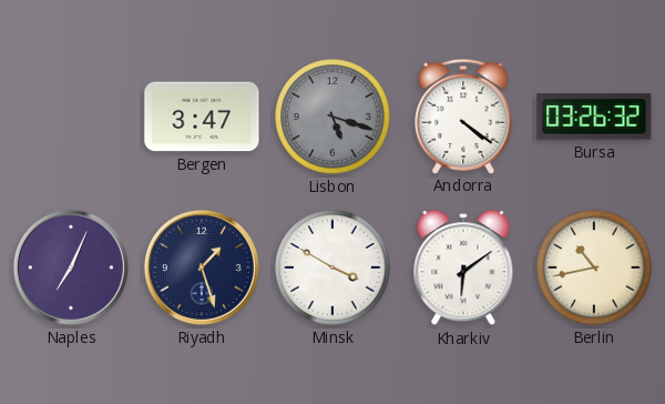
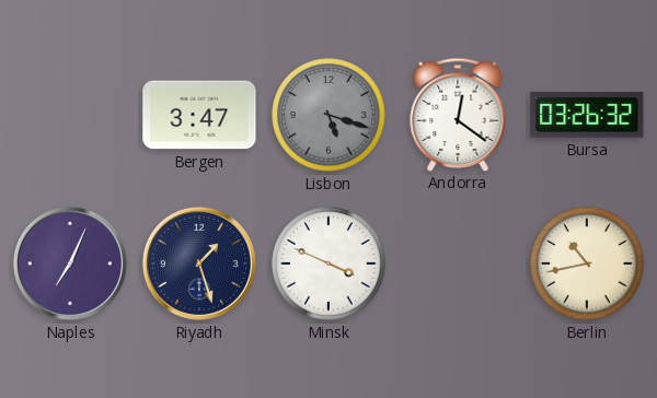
Andorra: 4:21 -> 12:21 (458, 114)
Minsk: 3:50 -> 3:49 (328, 264)
Kharkiv: 6:09 -> none (463, 269)
